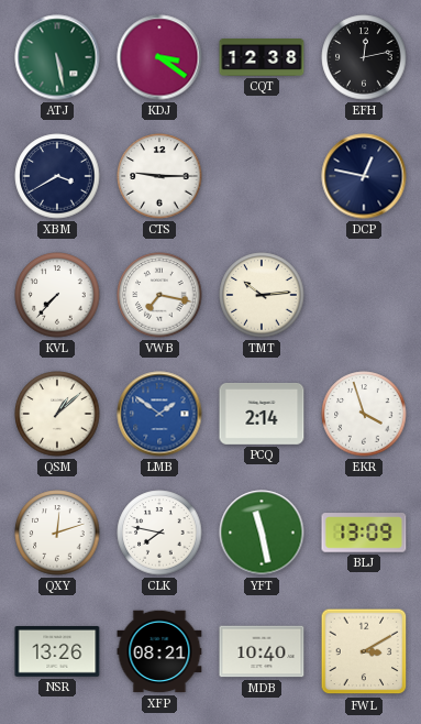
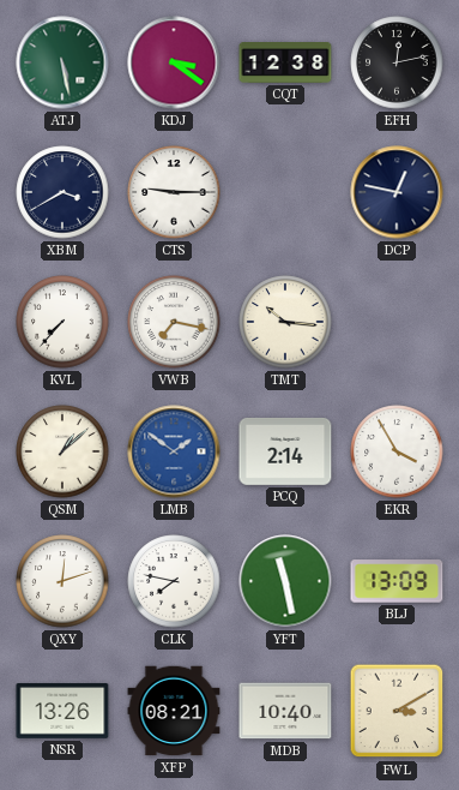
TMT: 10:14 -> 10:16 (285, 322)
EKR: 3:57 -> 3:55 (397, 451)
